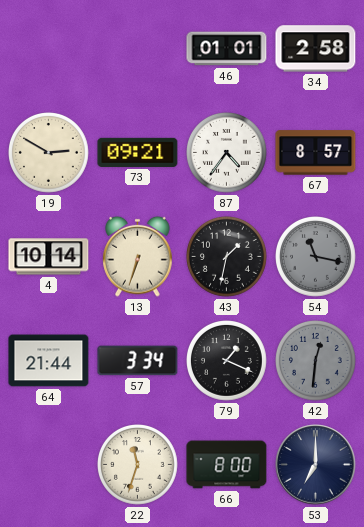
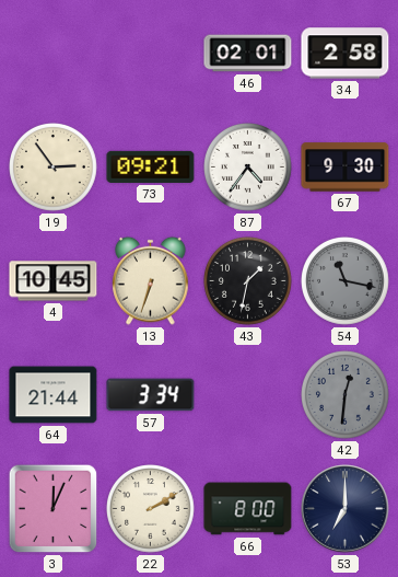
46: 01:01 -> 02:01 (248, 54)
19: 2:50 -> 2:54 (54, 168)
67: 8:57 -> 9:30 (346, 168)
4: 10:14 -> 10:45 (54, 281)
79: 1:19 -> none (227, 361)
3: none -> 12:04 (54, 509)
22: 11:33 -> 2:10 (151, 509)
